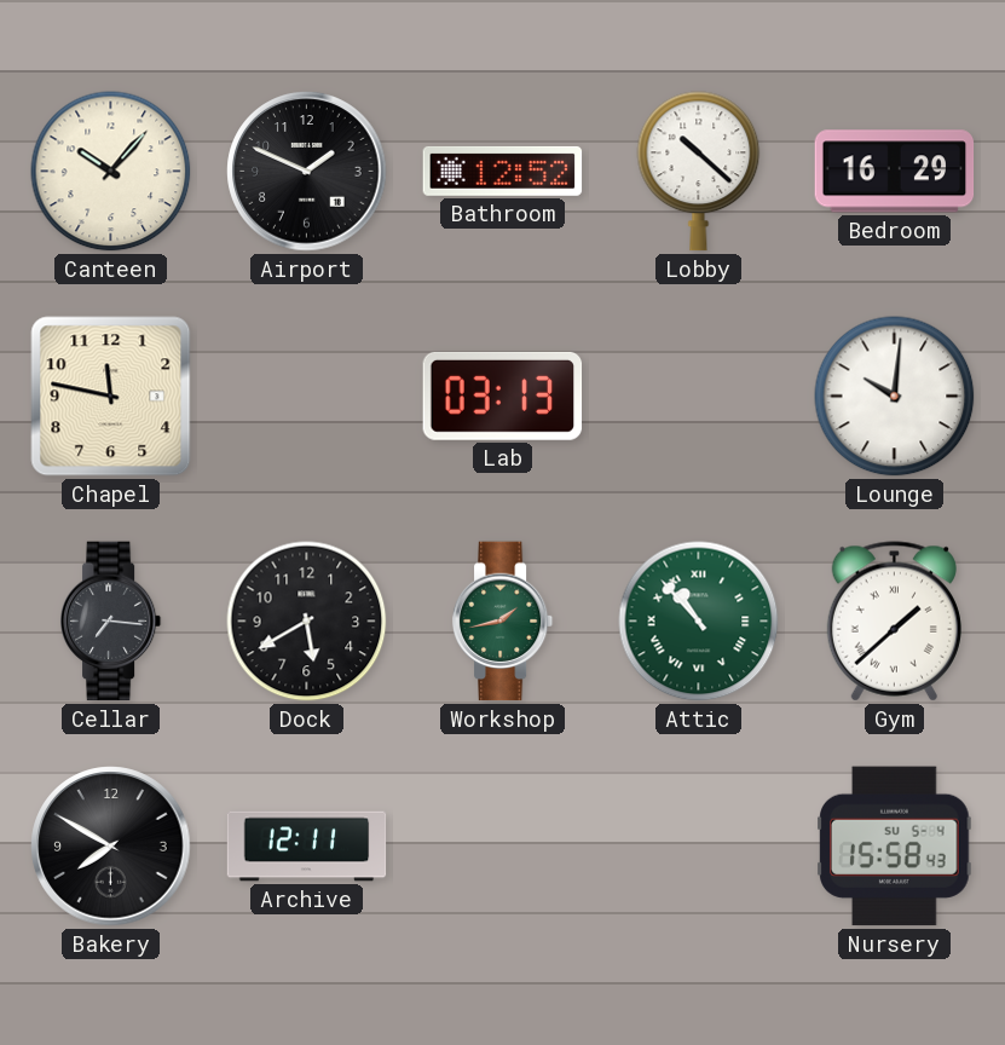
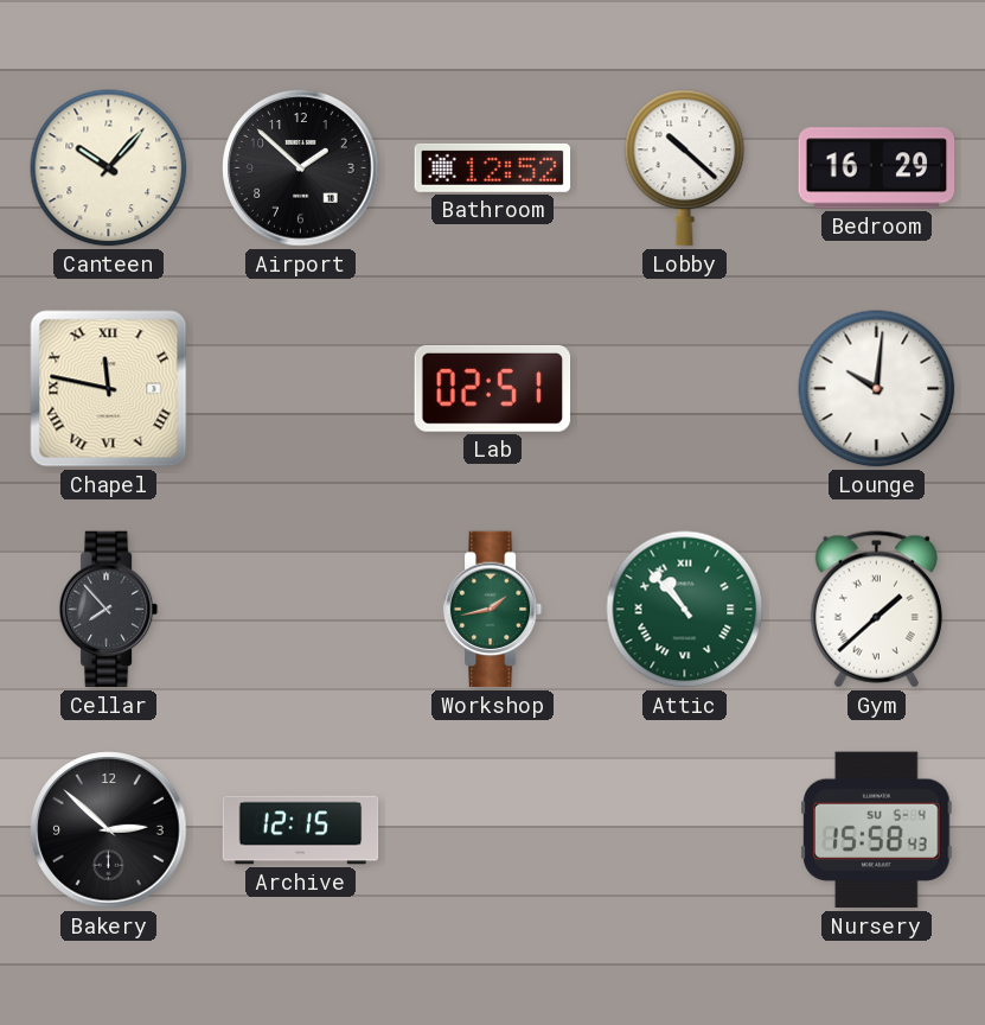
Airport: 1:49 -> 1:52 (301, 168)
Chapel numerals: Arabic -> Roman (109, 389)
Lab: 03:13 -> 02:51 (493, 388)
Cellar: 7:16 -> 7:53 (109, 610)
Dock: 5:40 -> none (307, 622)
Bakery: 7:50 -> 2:52 (109, 830)
Archive: 12:11 -> 12:15 (301, 830)
